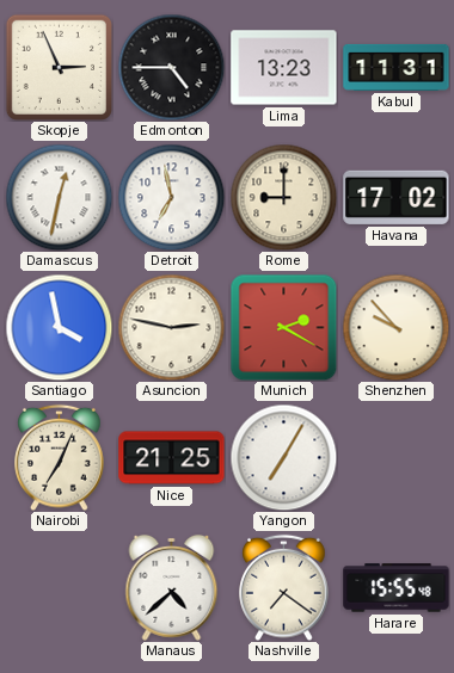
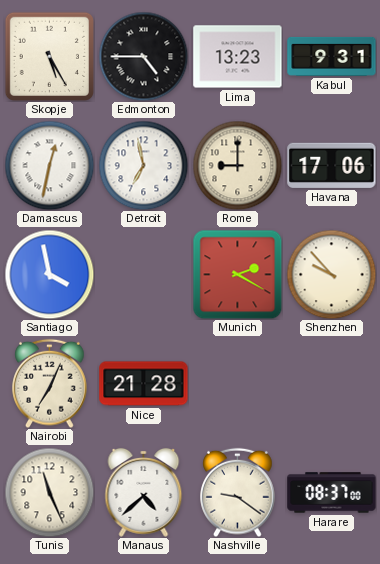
Skopje: 2:56 -> 5:25 (49, 56)
Kabul: 11:31 -> 9:31 (332, 56)
Havana: 17:02 -> 17:06 (332, 165)
Asuncion: 2:47 -> none (171, 327)
Nice: 21:25 -> 21:28 (144, 384)
Yangon: 7:05 -> none (283, 457)
Tunis: none -> 11:26 (49, 492)
Nashville: 7:21 -> 9:21 (238, 492)
Harare: 15:55 -> 08:37 (332, 493)
